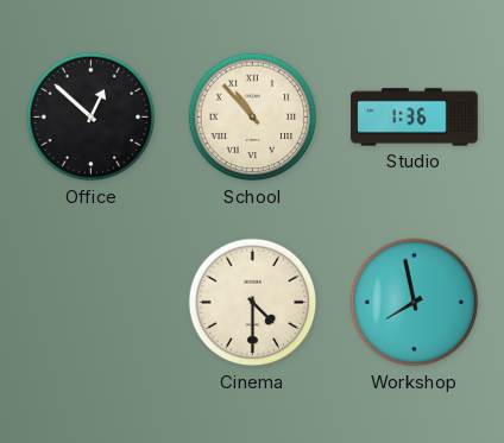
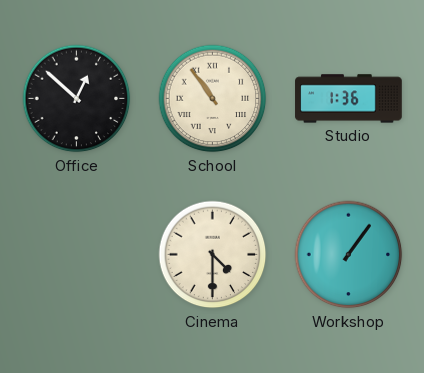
School: 10:53 -> 10:54 (213, 99)
Workshop: 7:58 -> 1:06 (349, 255)
